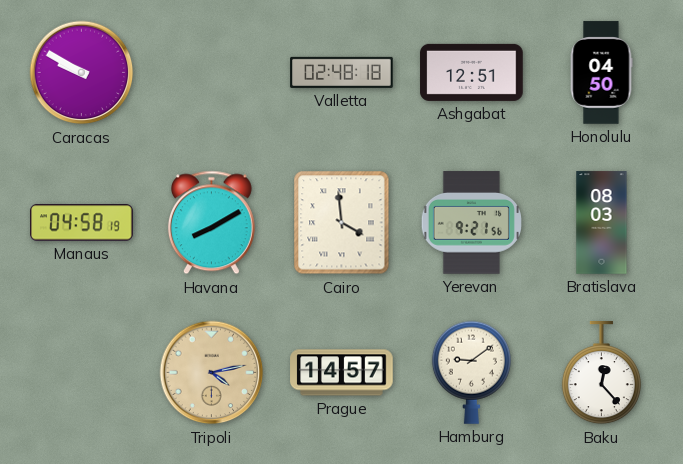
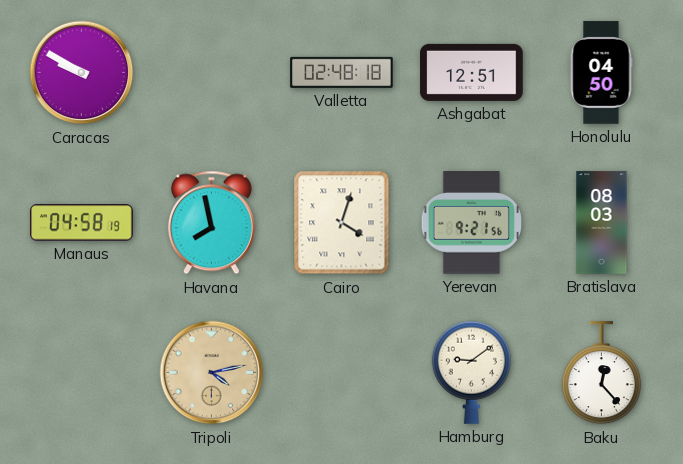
Havana: 8:10 -> 7:58 (211, 223)
Cairo: 3:59 -> 4:03 (342, 223)
Prague: 14:57 -> none (342, 373)
